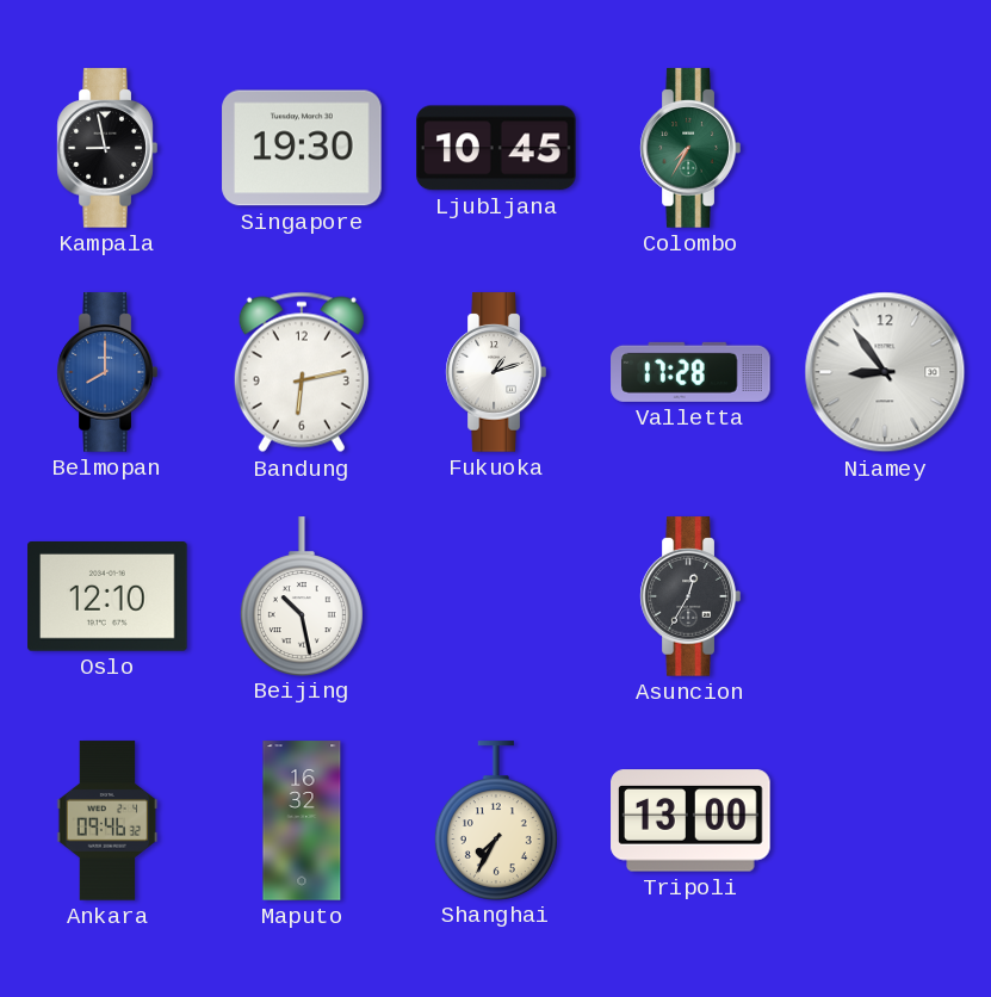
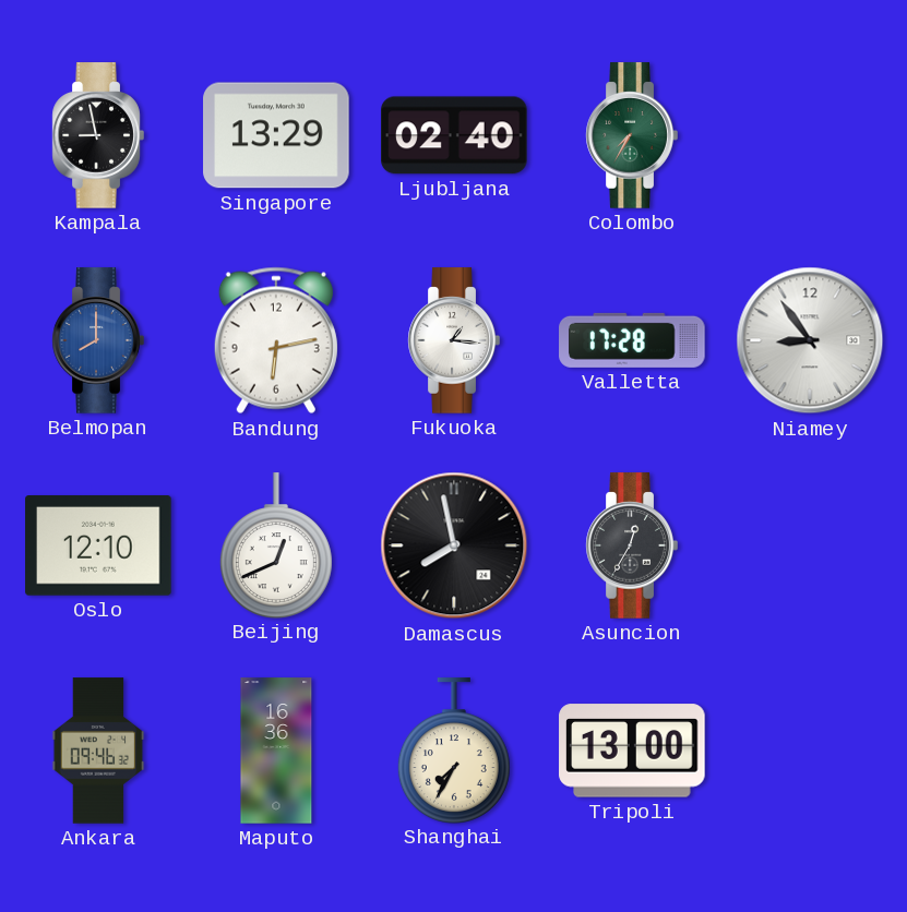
Singapore: 19:30 -> 13:29 (276, 135)
Ljubljana: 10:45 -> 02:40 (454, 135)
Fukuoka: 1:12 -> 1:16 (454, 340)
Beijing: 10:28 -> 12:41 (276, 545)
Damascus: none -> 7:58 (454, 545)
Maputo: 16:32 -> 16:36 (276, 751)
